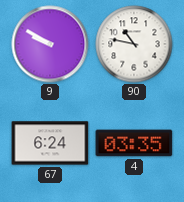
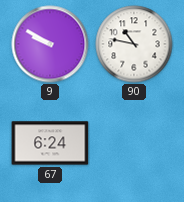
4: 03:35 -> none (134, 143)
